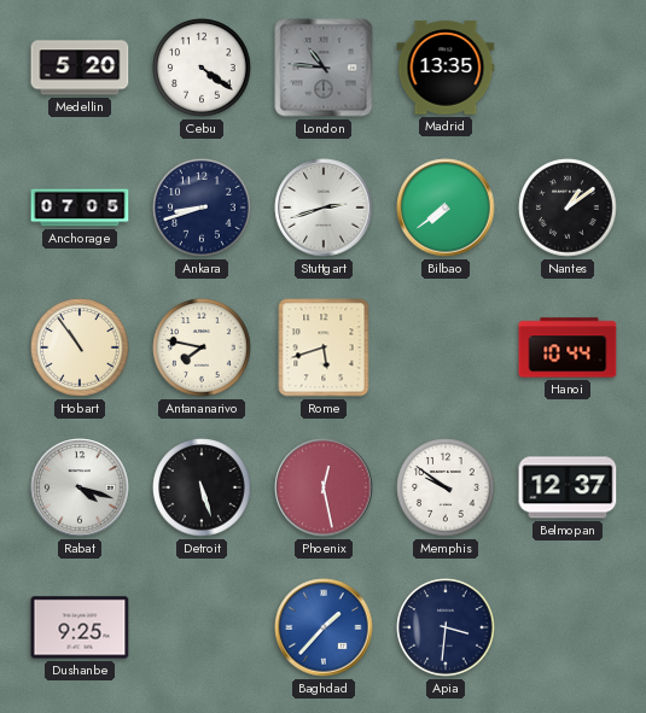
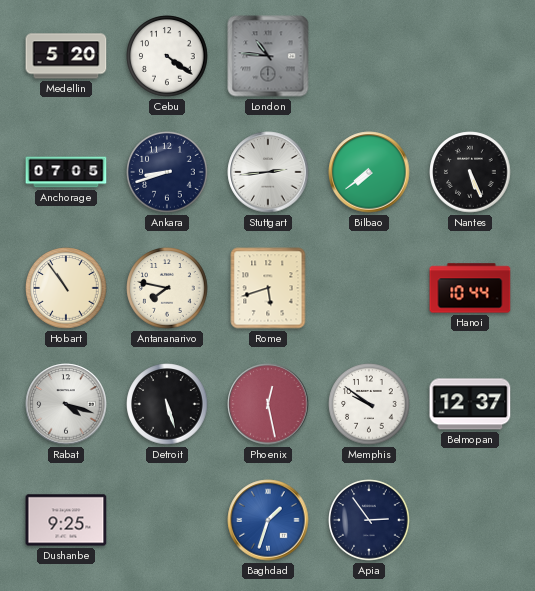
Madrid: 13:35 -> none (446, 68)
Stuttgart: 2:42 -> 2:44 (268, 172)
Nantes: 1:09 -> 5:26 (470, 172)
Baghdad: 1:37 -> 1:33 (268, 520)
Apia: 3:31 -> 2:54 (369, 520)
